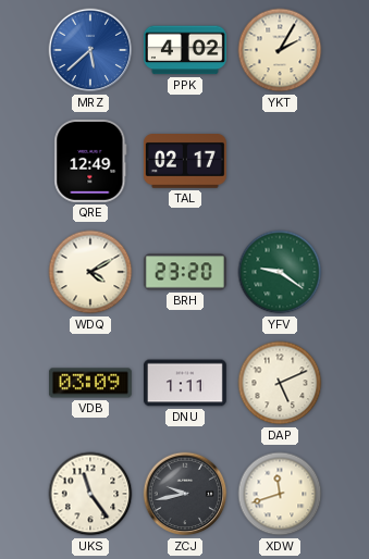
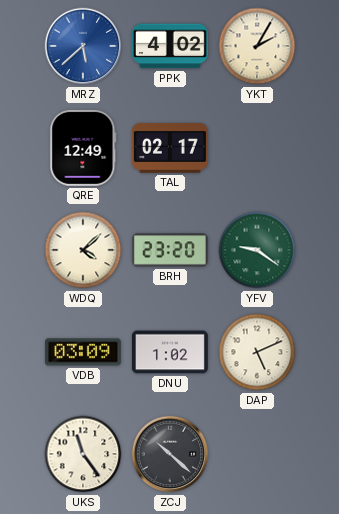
WDQ: 4:10 -> 4:08 (83, 250)
DNU: 1:11 -> 1:02 (170, 352)
ZCJ: 9:43 -> 10:22 (170, 454)
XDW: 11:42 -> none (280, 494)
